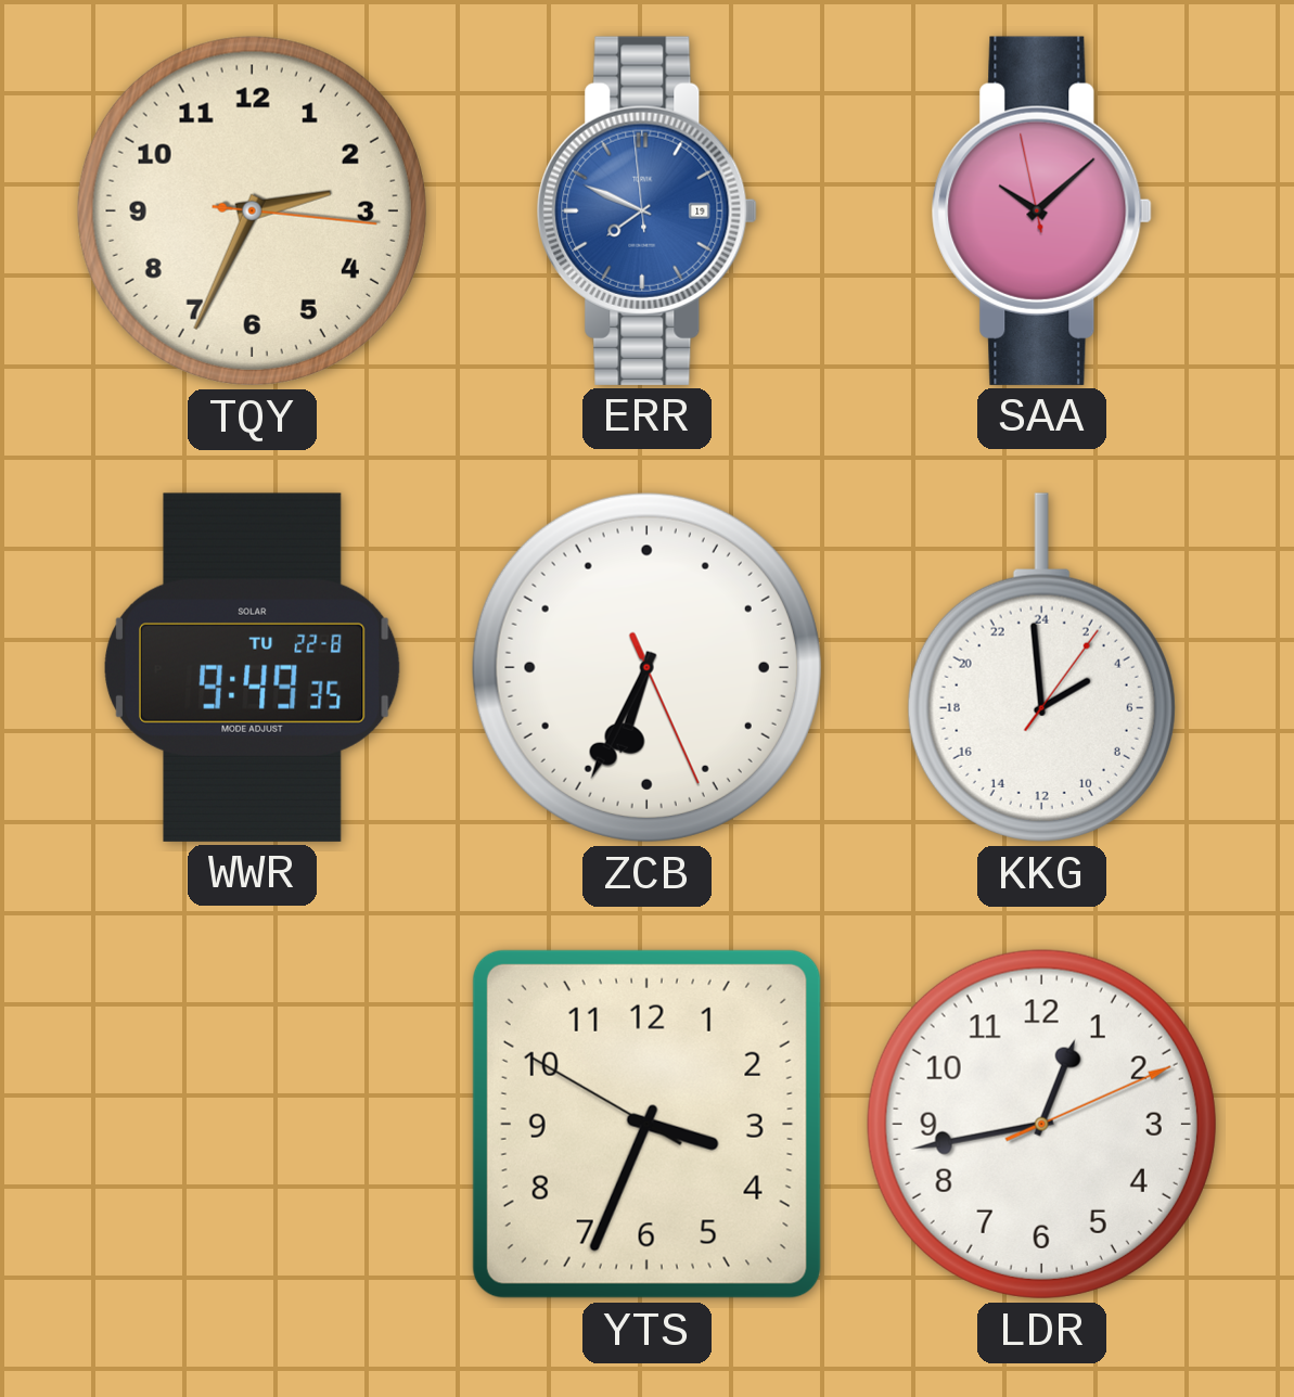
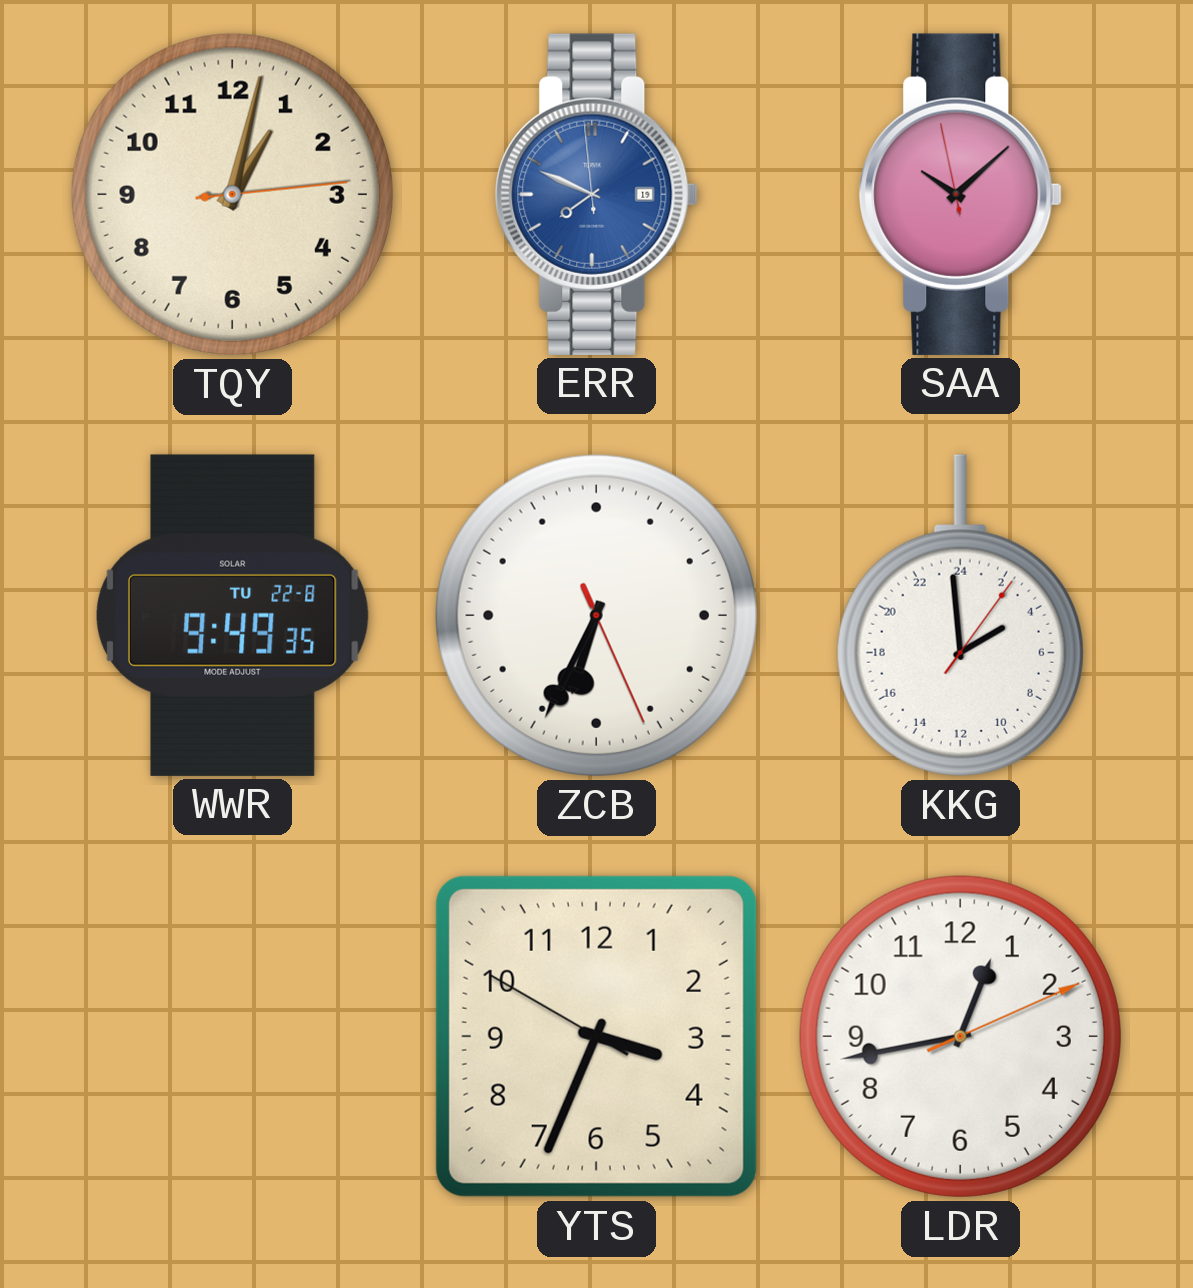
TQY: 2:34 -> 1:02 (232, 194)
